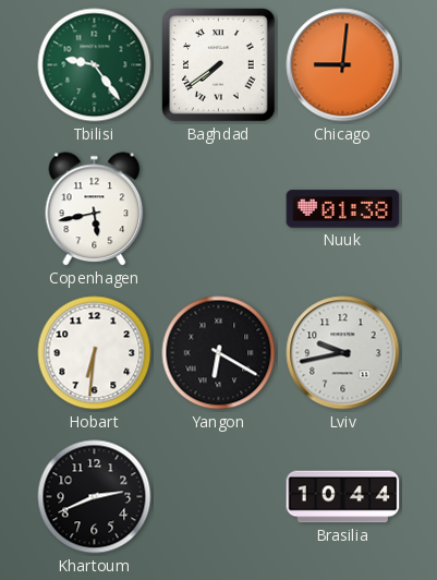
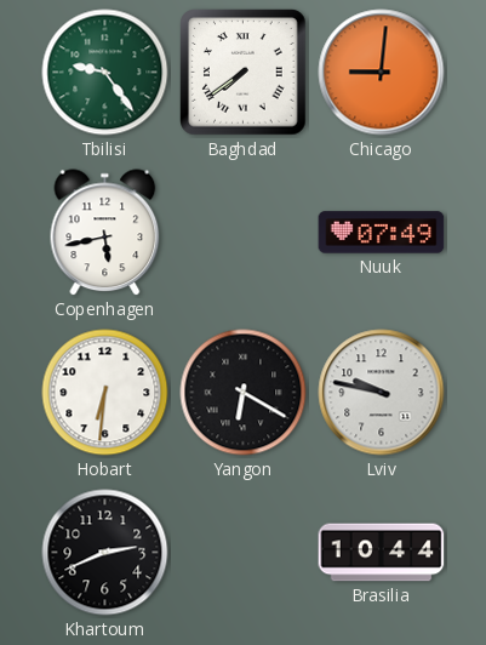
Nuuk: 01:38 -> 07:49 (382, 233)
Lviv: 9:43 -> 9:47 (382, 393)
